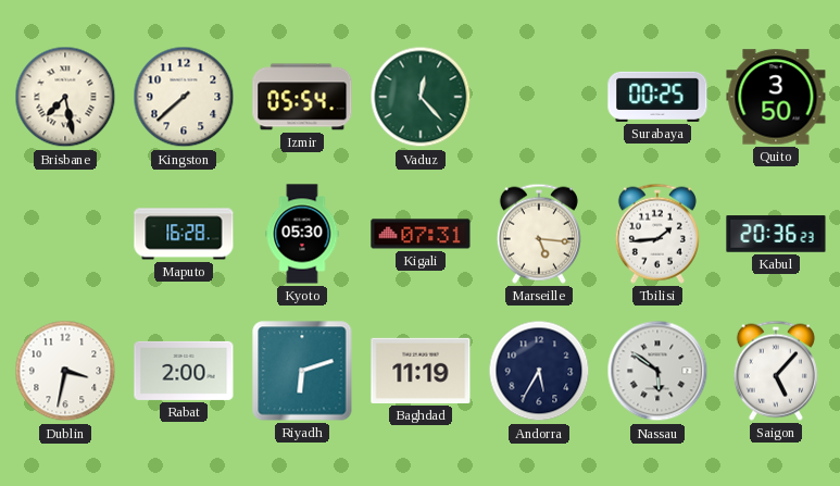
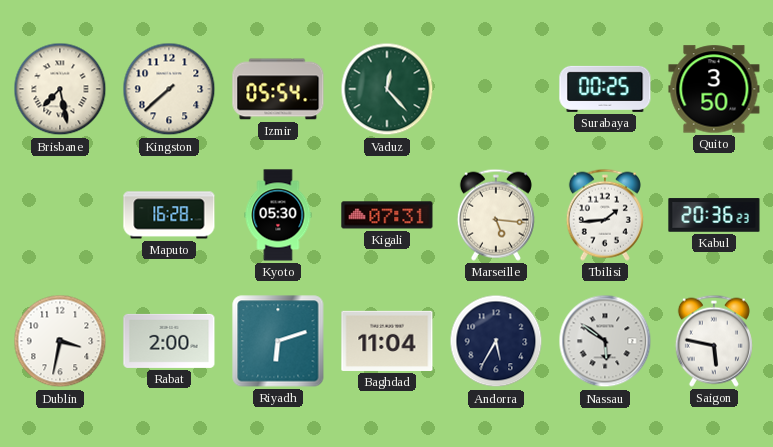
Baghdad: 11:19 -> 11:04 (387, 341)
Saigon: 5:07 -> 5:47 (714, 341)
